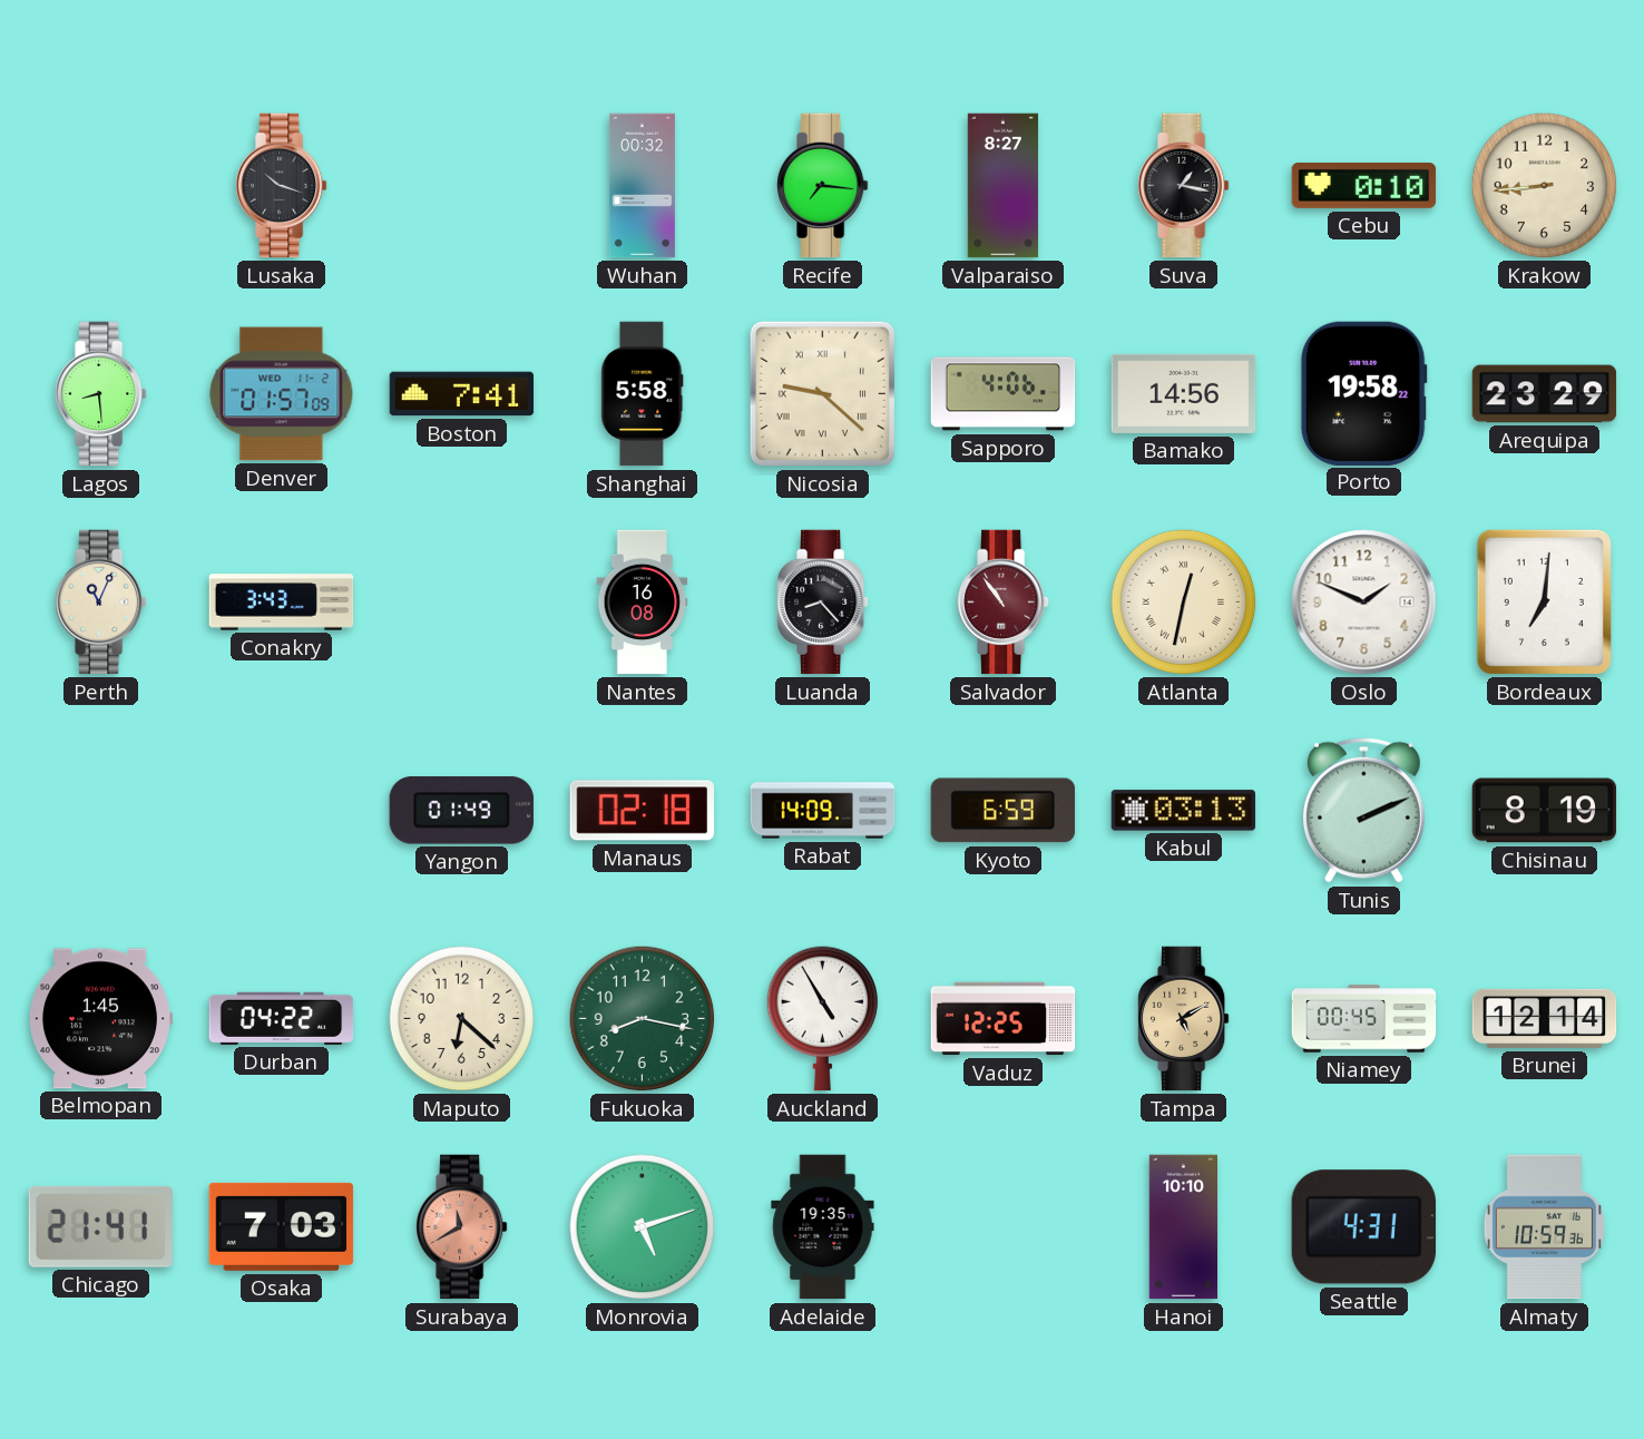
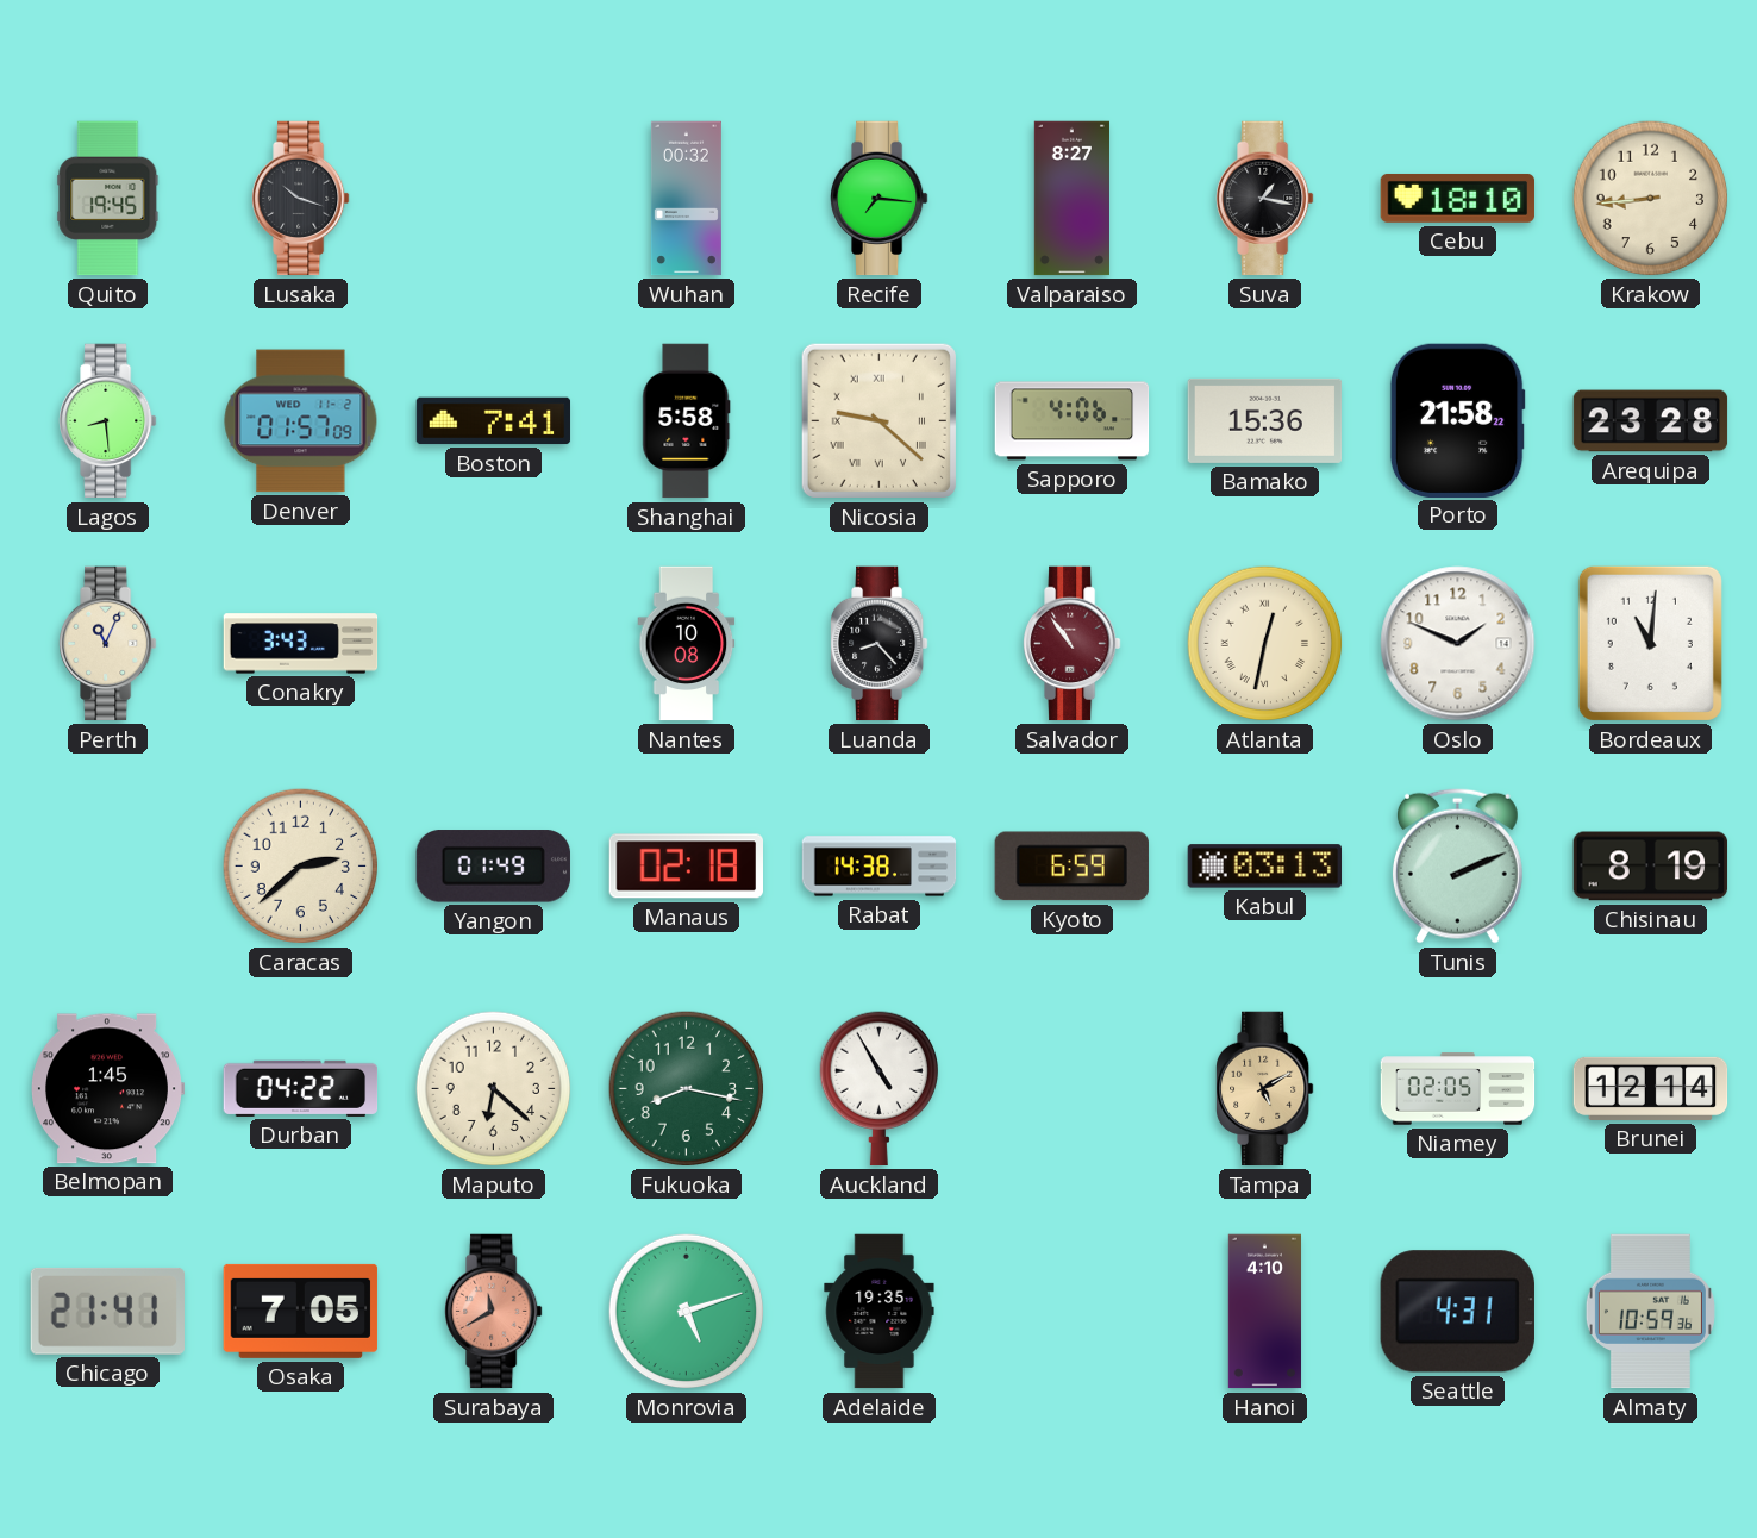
Quito: none -> 19:45 (108, 199)
Cebu: 0:10 -> 18:10 (1458, 198)
Bamako: 14:56 -> 15:36 (1265, 420)
Porto: 19:58 -> 21:58 (1457, 420)
Arequipa: 23:29 -> 23:28 (1651, 421)
Nantes: 16:08 -> 10:08 (687, 644)
Bordeaux: 7:01 -> 11:01 (1650, 643)
Caracas: none -> 2:38 (301, 867)
Rabat: 14:09 -> 14:38 (880, 867)
Vaduz: 12:25 -> none (1004, 1019)
Niamey: 00:45 -> 02:05 (1458, 1089)
Osaka: 7:03 -> 7:05 (301, 1311)
Hanoi: 10:10 -> 4:10 (1264, 1312)
